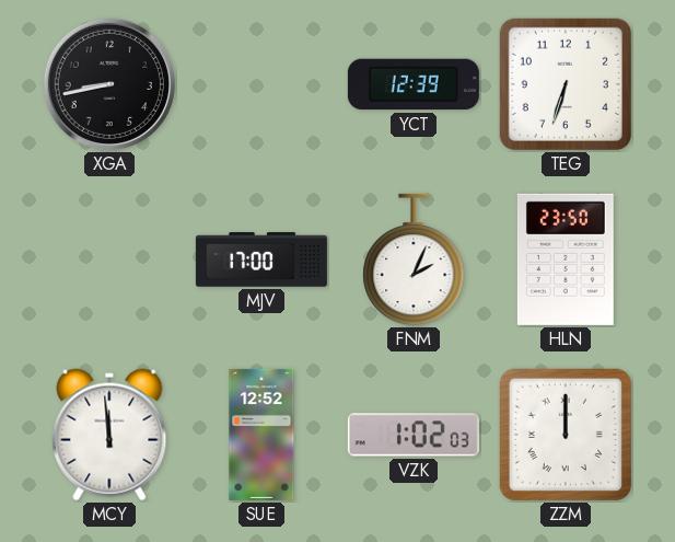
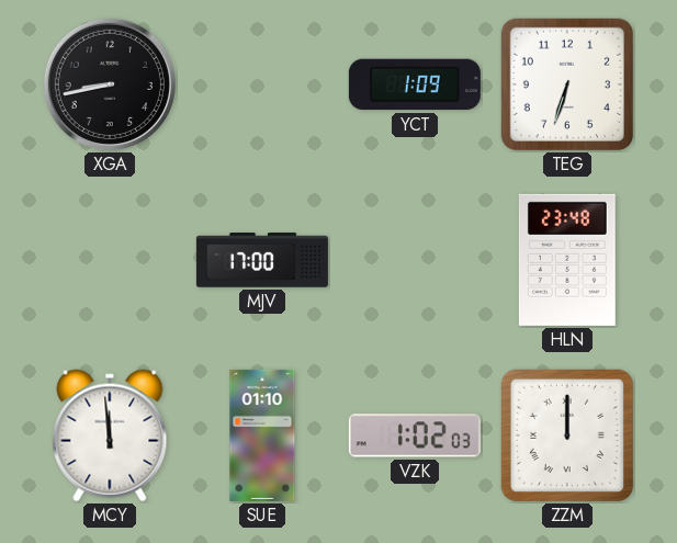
YCT: 12:39 -> 1:09 (415, 84)
FNM: 2:04 -> none (414, 260)
HLN: 23:50 -> 23:48 (567, 260)
SUE: 12:52 -> 01:10 (262, 435)
